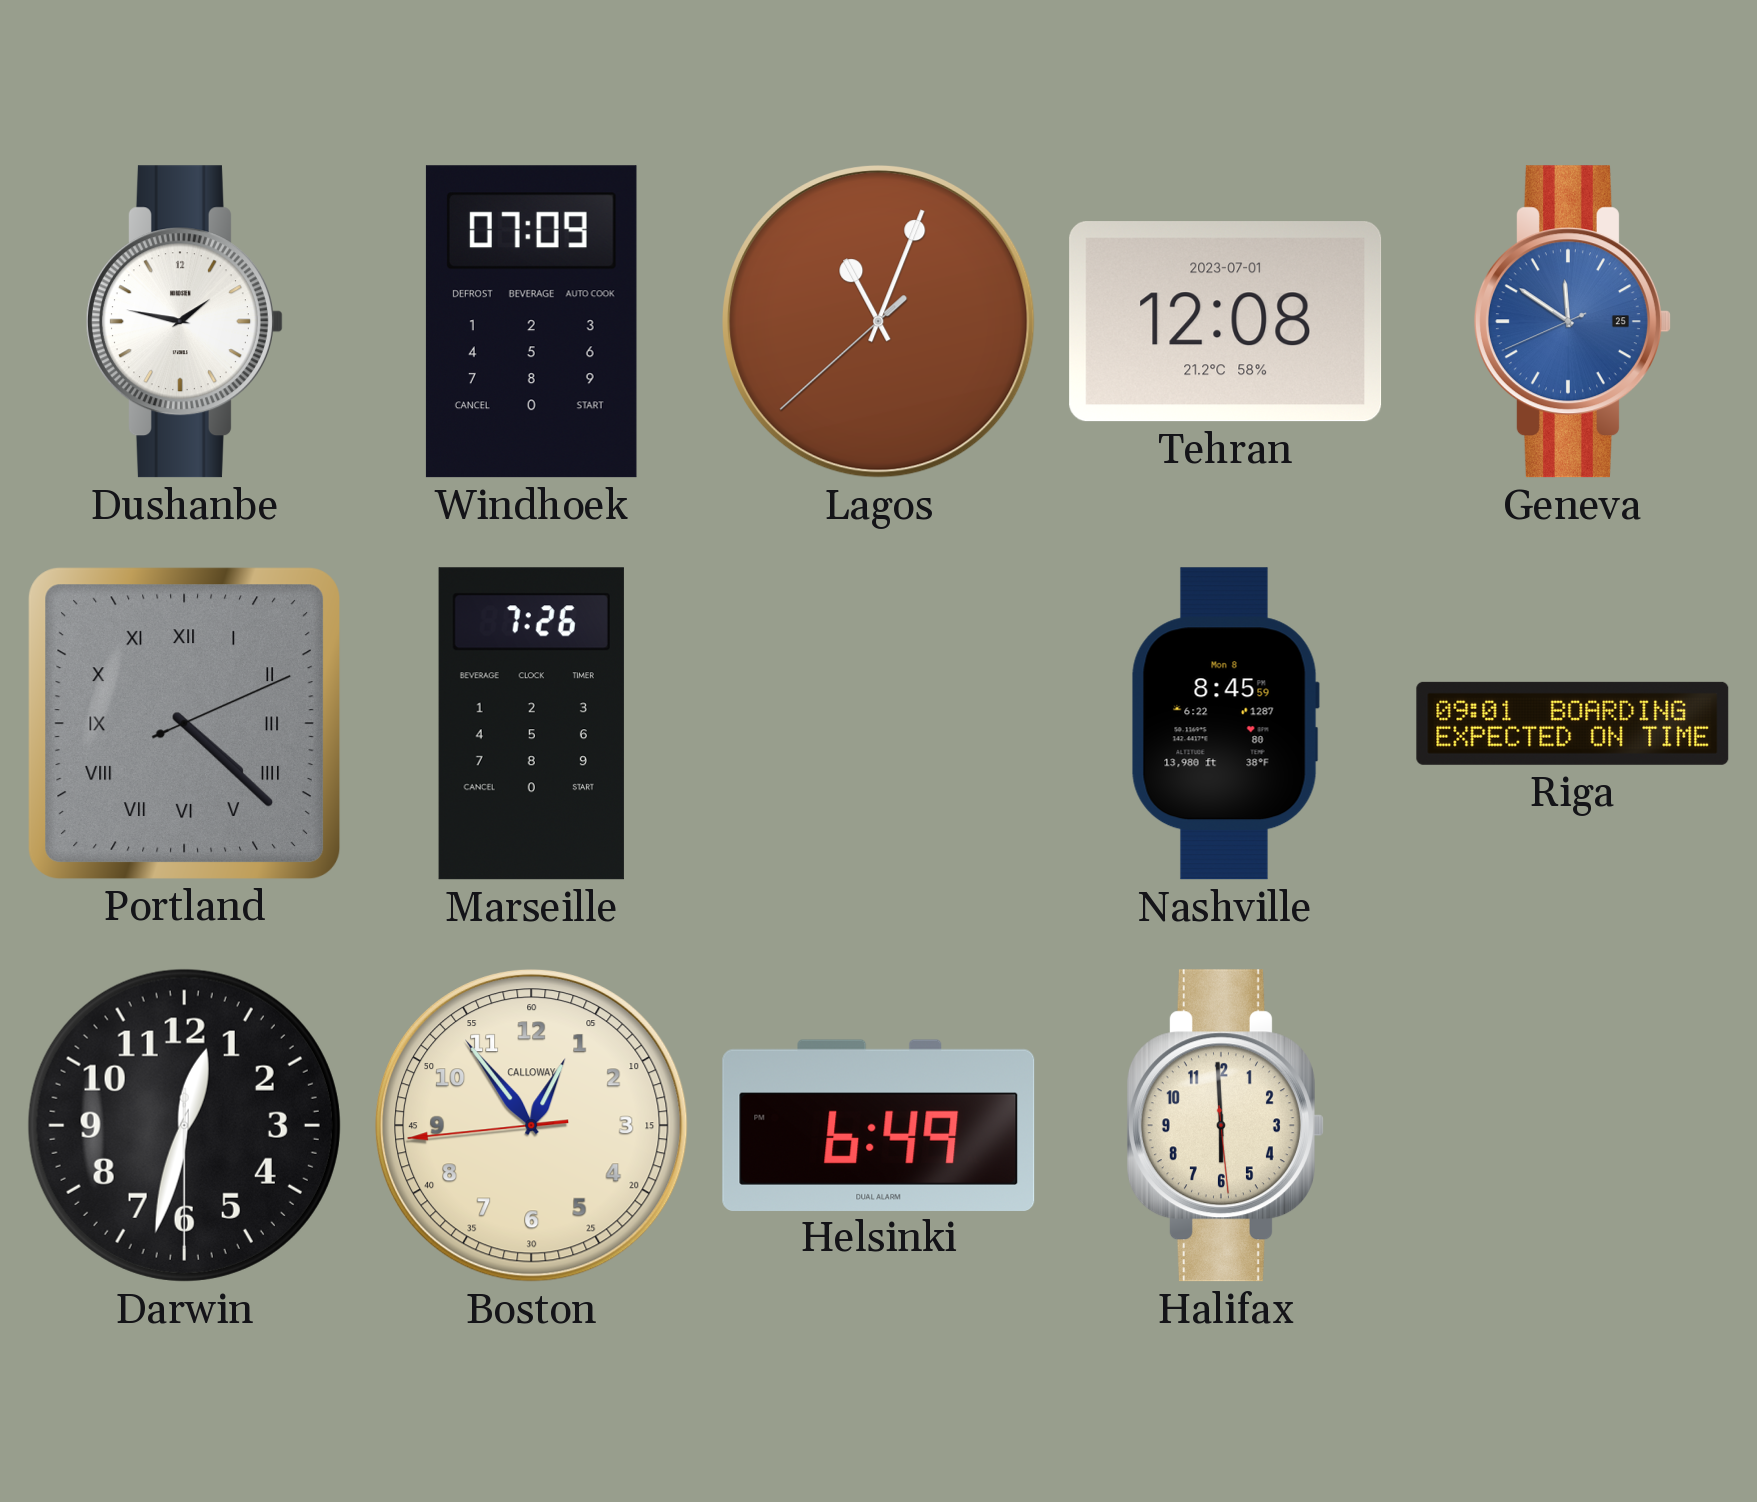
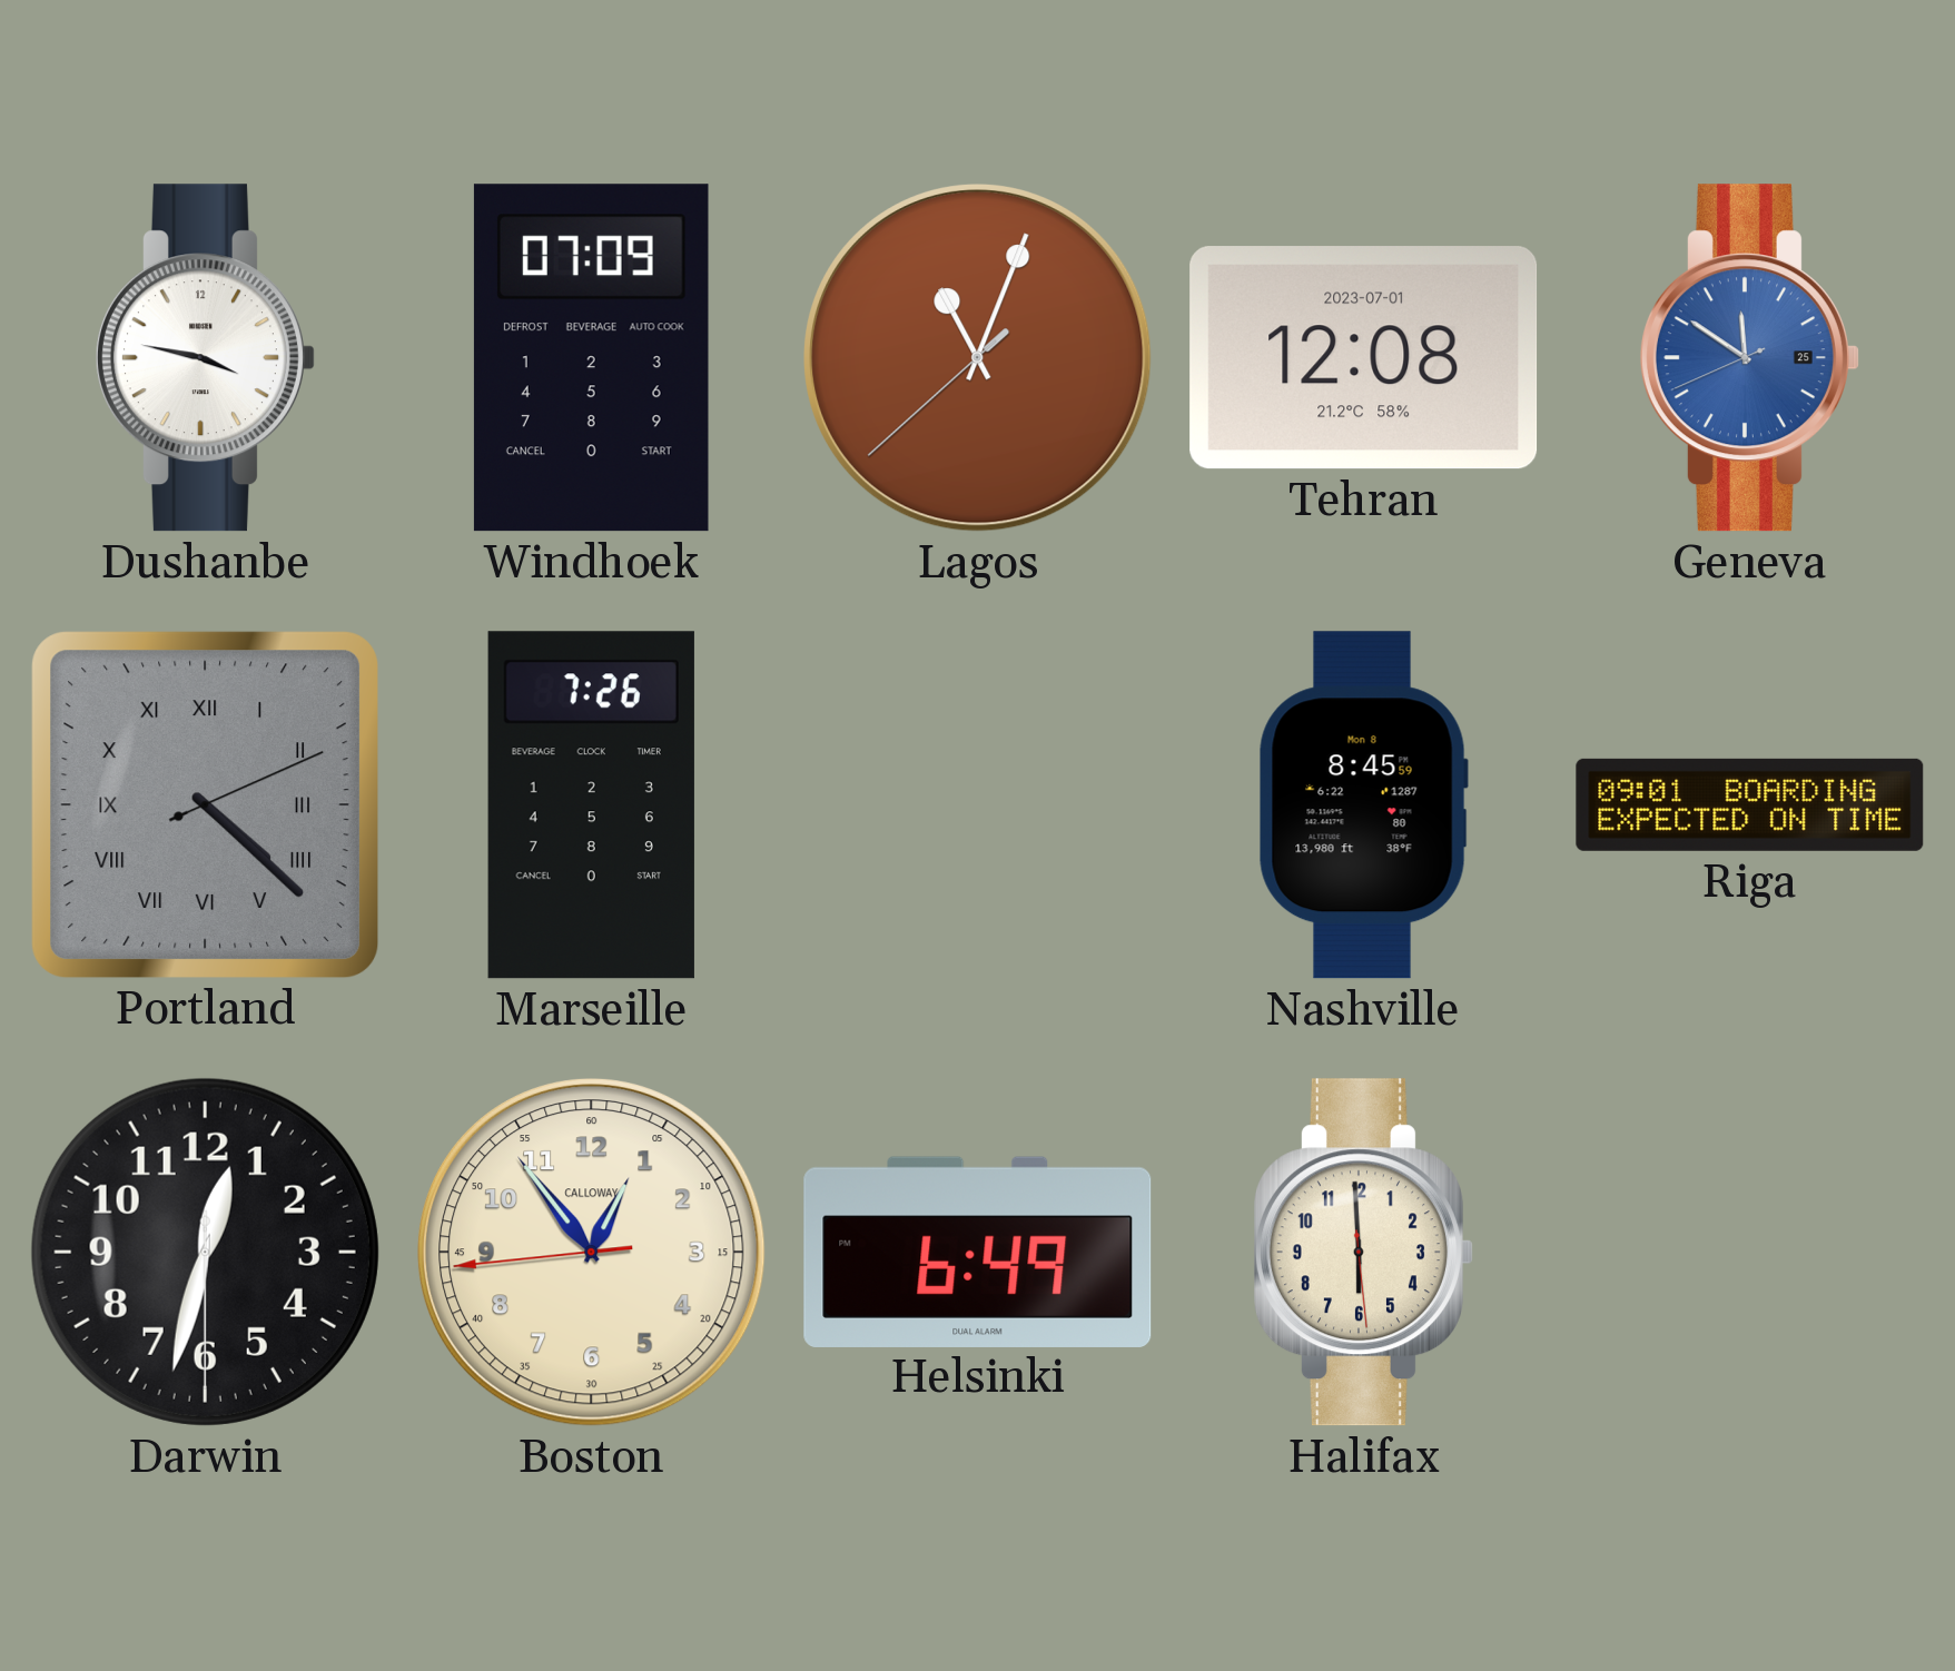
Dushanbe: 1:47 -> 3:47 (205, 358)
